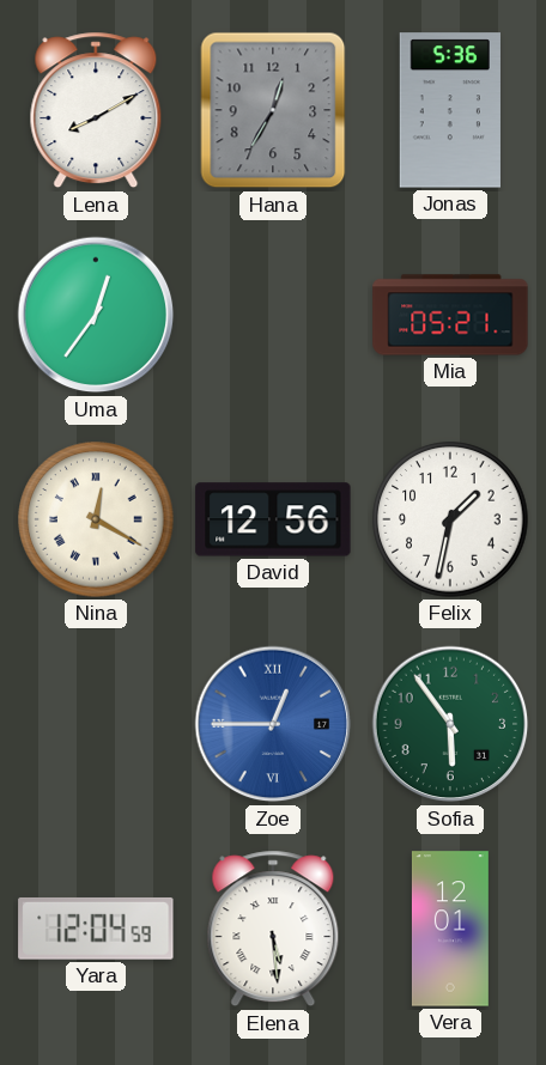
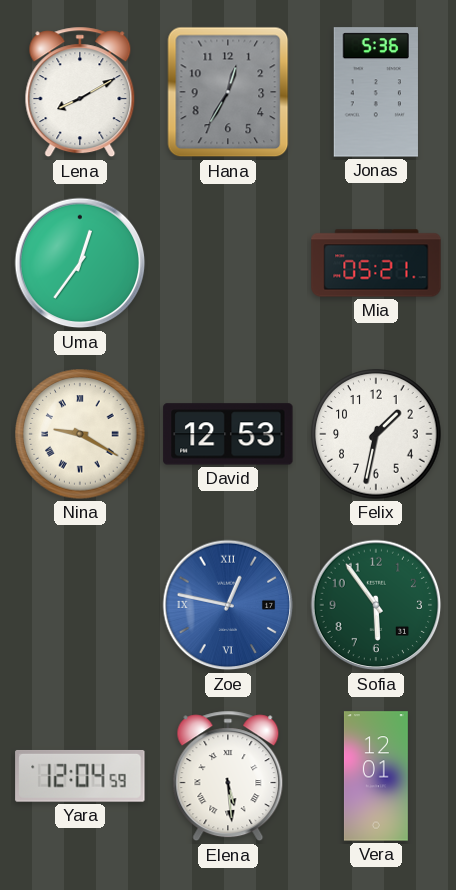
Nina: 12:20 -> 9:20 (80, 434)
David: 12:56 -> 12:53 (228, 434)
Zoe: 12:45 -> 12:47 (228, 605)
